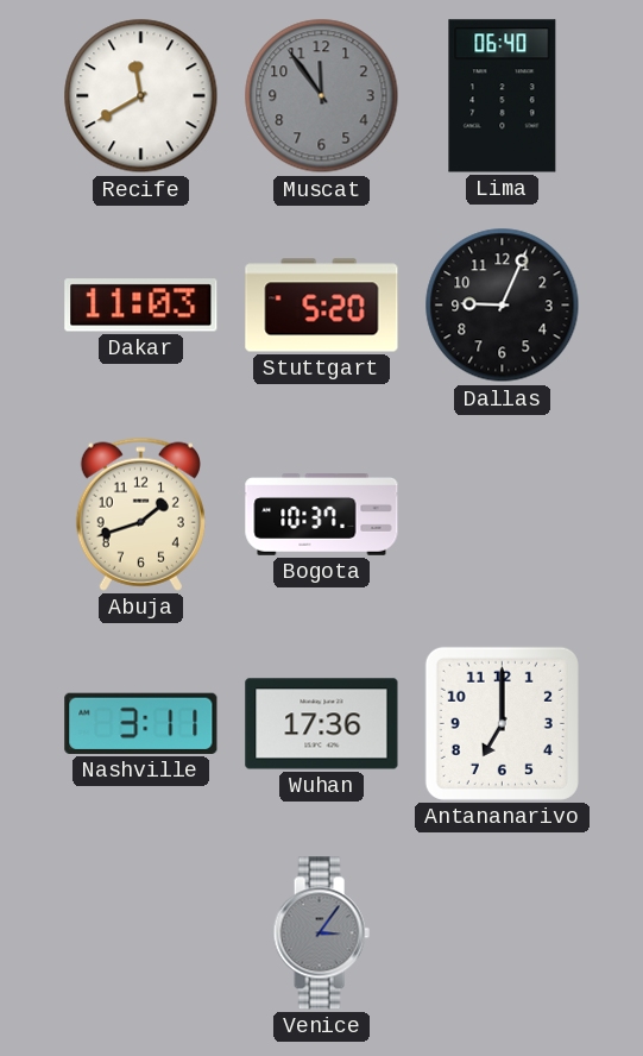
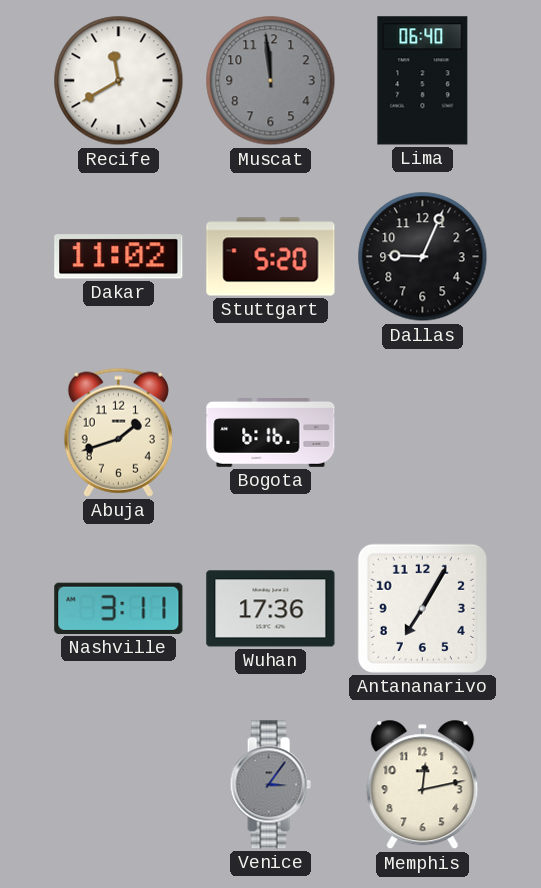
Muscat: 11:54 -> 11:59 (271, 81)
Dakar: 11:03 -> 11:02 (119, 257)
Bogota: 10:37 -> 6:16 (271, 433)
Antananarivo: 7:00 -> 7:05 (422, 608)
Memphis: none -> 12:13 (423, 785)
